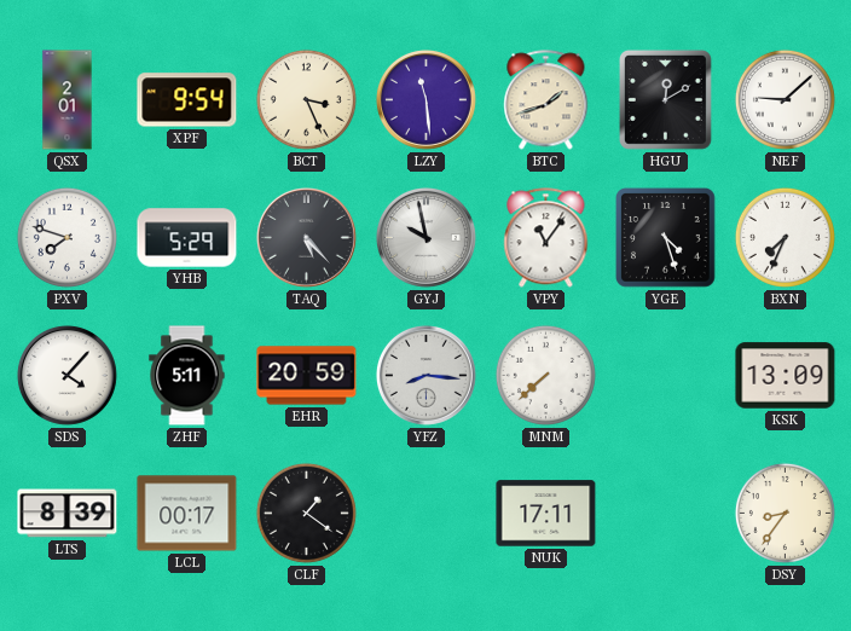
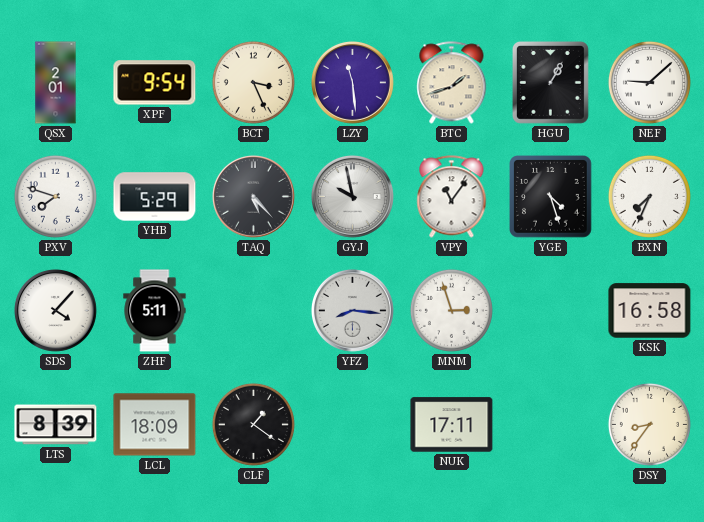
HGU: 12:10 -> 1:05 (550, 82)
EHR: 20:59 -> none (307, 376)
MNM: 7:38 -> 2:57 (451, 310)
KSK: 13:09 -> 16:58 (650, 311)
LCL: 00:17 -> 18:09 (155, 425)
